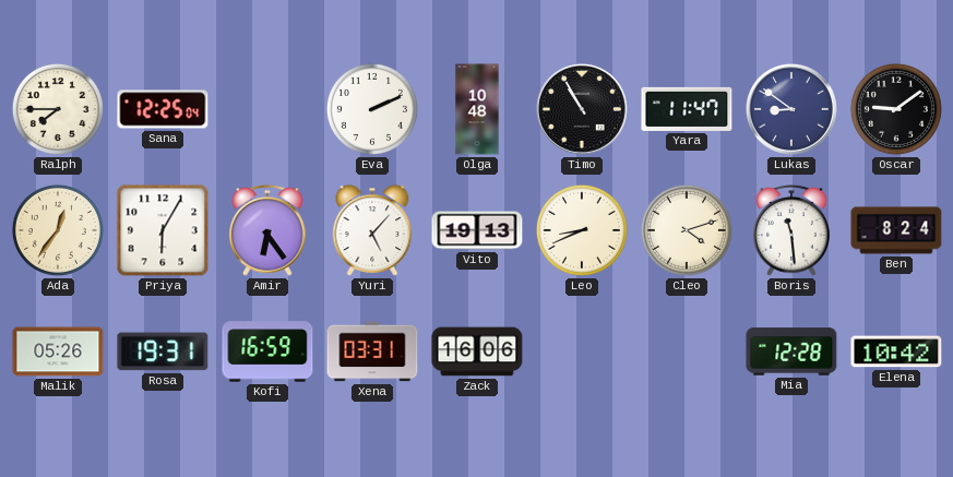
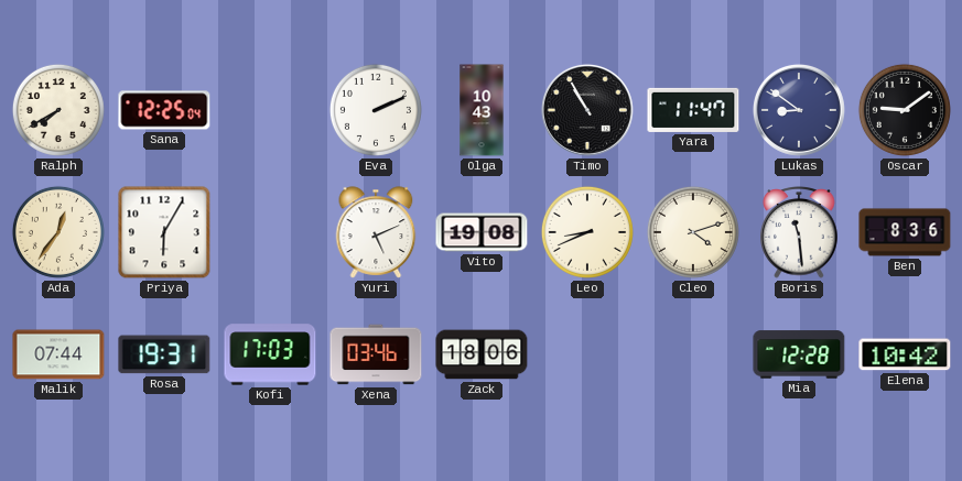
Ralph: 7:45 -> 7:40 (58, 110)
Olga: 10:48 -> 10:43 (482, 110)
Amir: 6:24 -> none (267, 231)
Yuri: 5:07 -> 5:11 (376, 232)
Vito: 19:13 -> 19:08 (482, 232)
Ben: 8:24 -> 8:36 (905, 232)
Malik: 05:26 -> 07:44 (58, 354)
Kofi: 16:59 -> 17:03 (270, 354)
Xena: 03:31 -> 03:46 (376, 354)
Zack: 16:06 -> 18:06 (482, 354)
